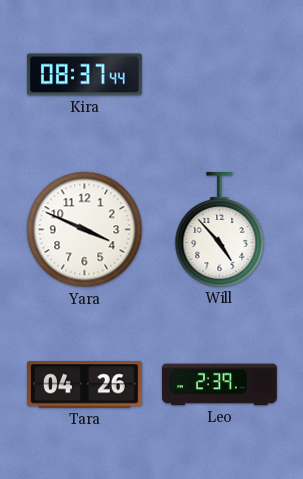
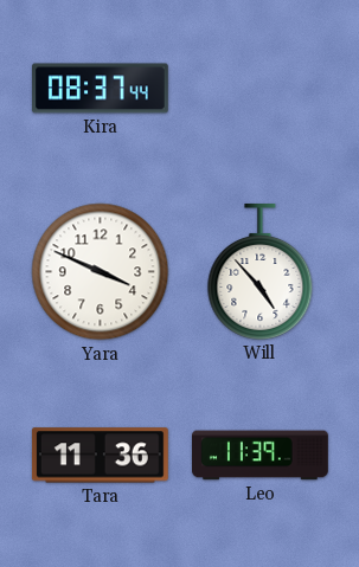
Tara: 04:26 -> 11:36 (100, 456)
Leo: 2:39 -> 11:39 (261, 456)
